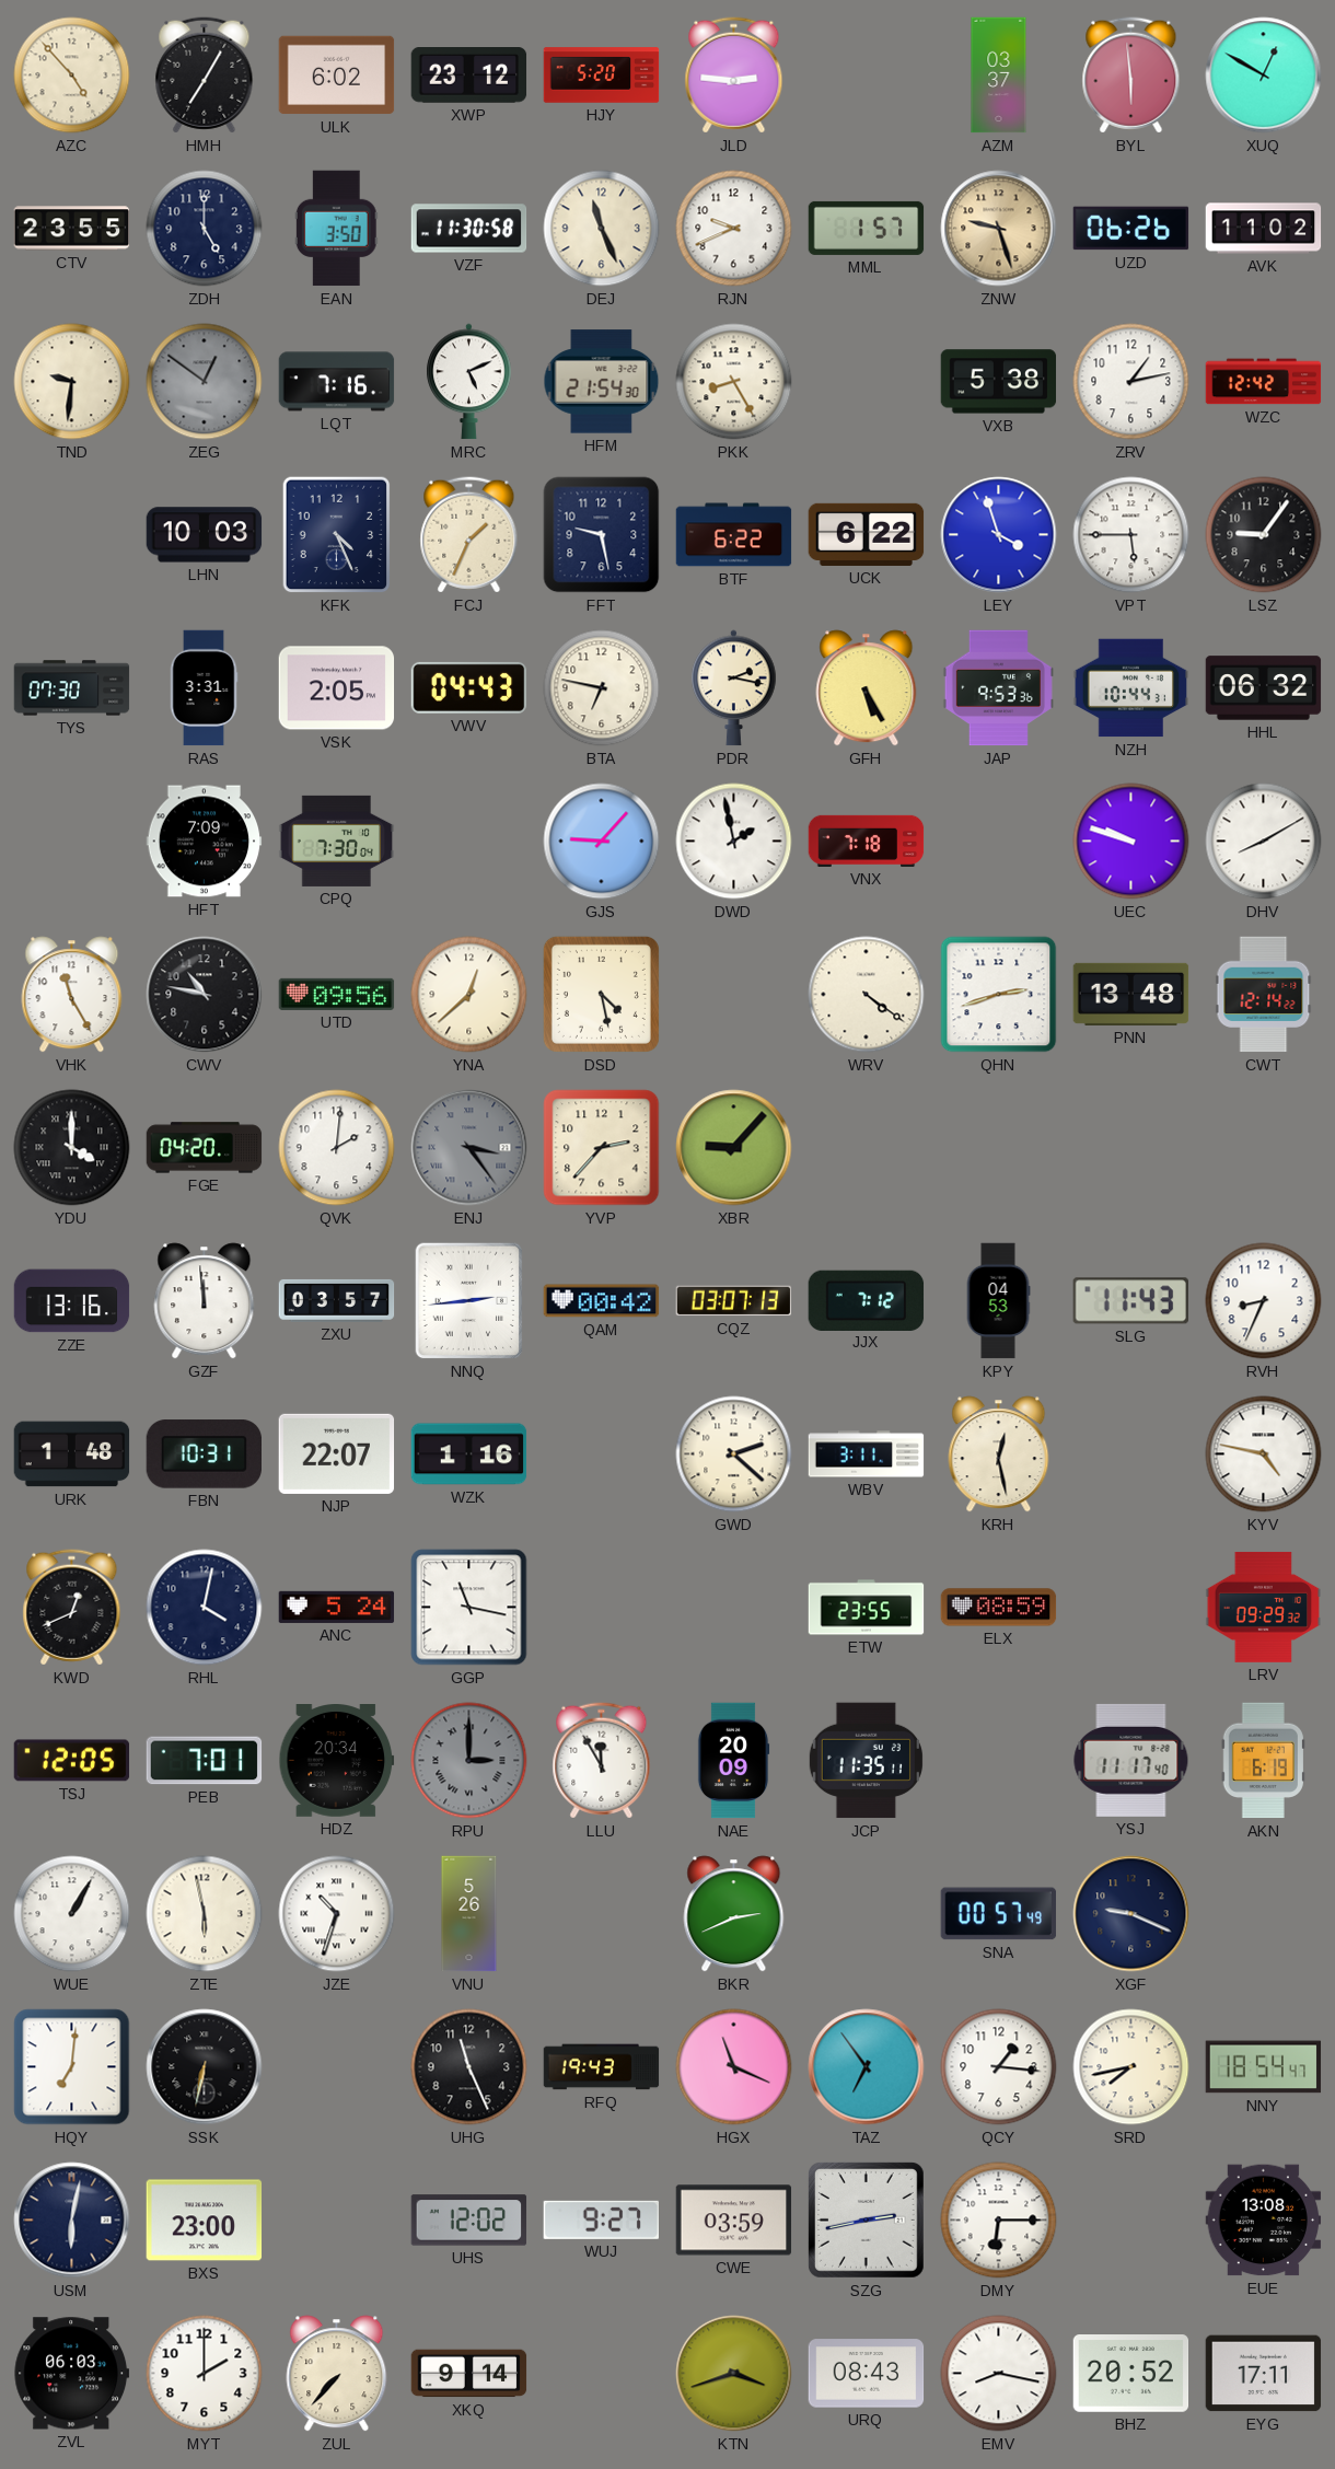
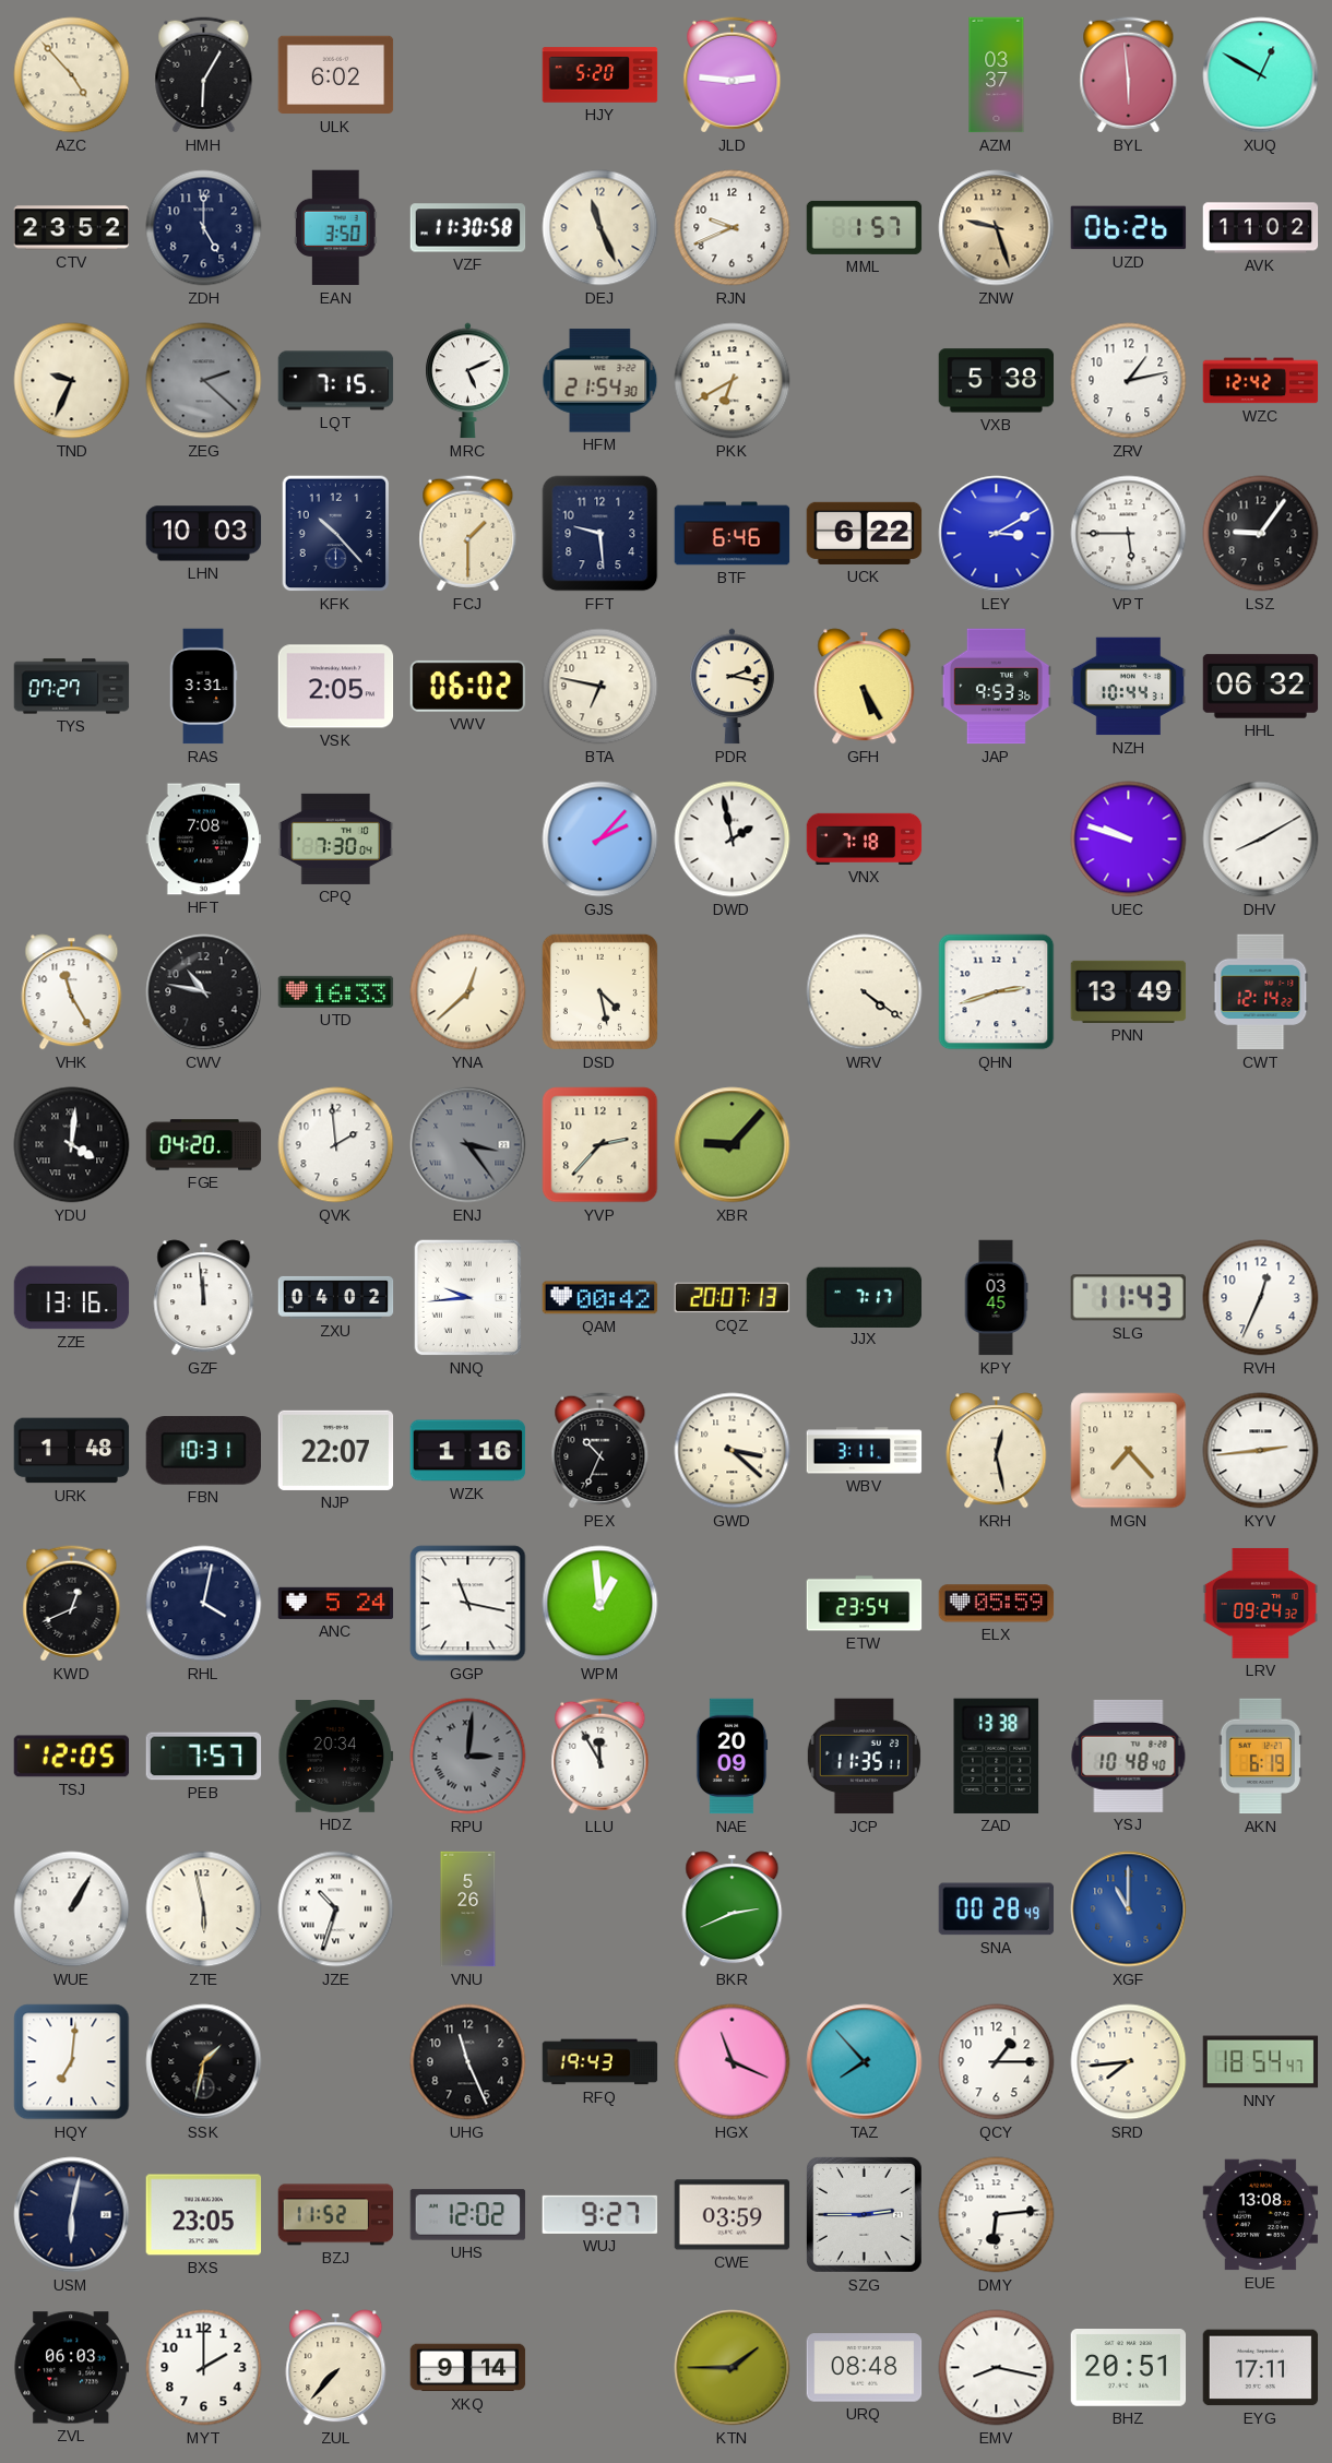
HMH: 7:05 -> 6:05 (204, 75)
XWP: 23:12 -> none (469, 76)
CTV: 23:55 -> 23:52 (72, 228)
TND: 9:31 -> 9:34 (72, 381)
ZEG: 12:51 -> 2:22 (204, 381)
LQT: 7:16 -> 7:15 (336, 381)
PKK: 8:25 -> 6:40 (733, 381)
KFK: 4:26 -> 10:23 (336, 534)
FCJ: 1:34 -> 1:30 (468, 534)
FFT: 9:28 -> 9:29 (600, 534)
BTF: 6:22 -> 6:46 (733, 534)
LEY: 3:57 -> 3:10 (997, 534)
TYS: 07:30 -> 07:27 (72, 687)
VWV: 04:43 -> 06:02 (468, 686)
HFT: 7:09 -> 7:08 (204, 840)
GJS: 9:07 -> 2:07 (600, 840)
UTD: 09:56 -> 16:33 (336, 991)
PNN: 13:48 -> 13:49 (1129, 991)
YDU: 4:00 -> 4:01 (72, 1145)
QVK: 2:01 -> 1:59 (336, 1145)
ZXU: 03:57 -> 04:02 (336, 1297)
NNQ: 2:44 -> 9:44 (468, 1298)
CQZ: 03:07 -> 20:07 (733, 1298)
JJX: 7:12 -> 7:17 (865, 1297)
KPY: 04:53 -> 03:45 (996, 1298)
RVH: 8:34 -> 12:34 (1261, 1298)
PEX: none -> 10:34 (600, 1451)
GWD: 2:22 -> 3:22 (733, 1451)
MGN: none -> 7:23 (1129, 1451)
KYV: 4:47 -> 2:44 (1261, 1451)
WPM: none -> 12:59 (600, 1604)
ETW: 23:55 -> 23:54 (865, 1604)
ELX: 08:59 -> 05:59 (997, 1604)
LRV: 09:29 -> 09:24 (1261, 1603)
PEB: 7:01 -> 7:57 (204, 1757)
RPU: 3:00 -> 3:01 (468, 1757)
ZAD: none -> 13:38 (997, 1756)
YSJ: 11:17 -> 10:48 (1129, 1756)
SNA: 00:57 -> 00:28 (997, 1909)
XGF: 9:19 -> 11:00 (1129, 1909)
XGF dial: navy -> blue (1129, 1909)
SSK: 6:32 -> 1:32 (204, 2062)
TAZ: 6:54 -> 7:53 (865, 2062)
QCY: 1:16 -> 1:15 (997, 2062)
SRD: 7:43 -> 7:44 (1129, 2062)
BXS: 23:00 -> 23:05 (204, 2215)
BZJ: none -> 11:52 (336, 2215)
SZG: 2:43 -> 2:45 (865, 2215)
DMY: 6:15 -> 6:14 (997, 2215)
KTN: 3:42 -> 1:45 (733, 2368)
URQ: 08:43 -> 08:48 (865, 2368)
BHZ: 20:52 -> 20:51 (1129, 2368)
